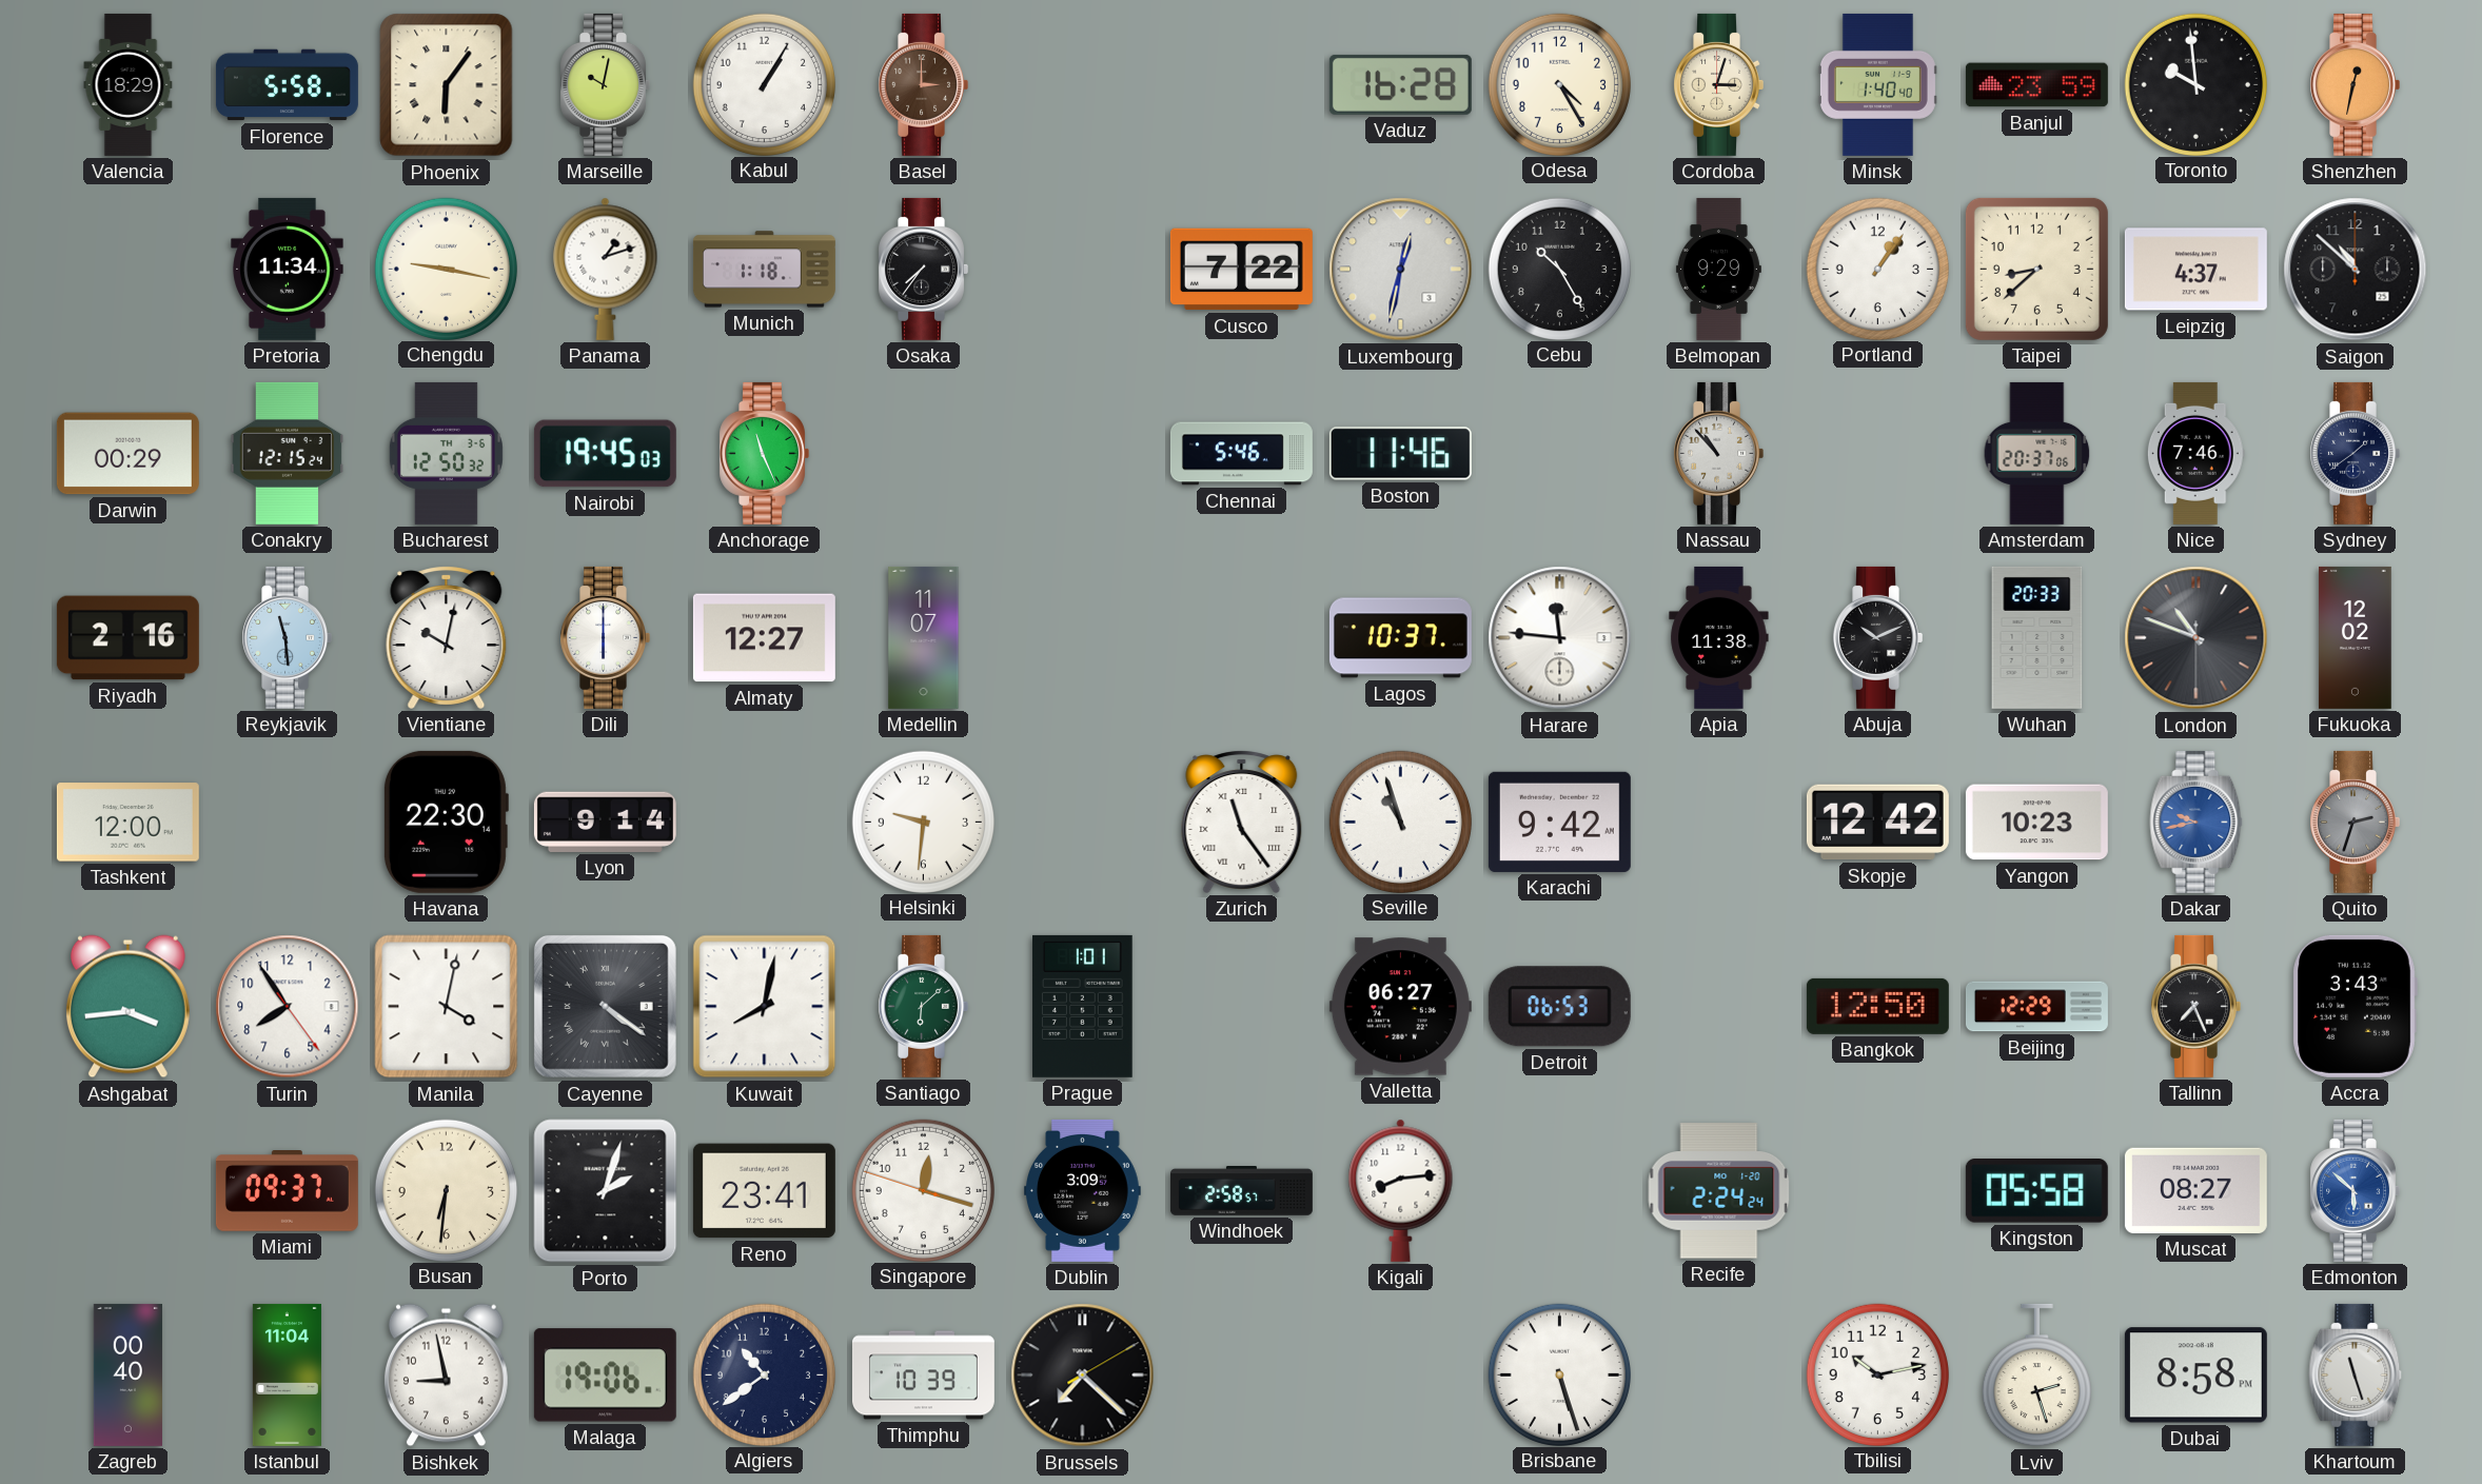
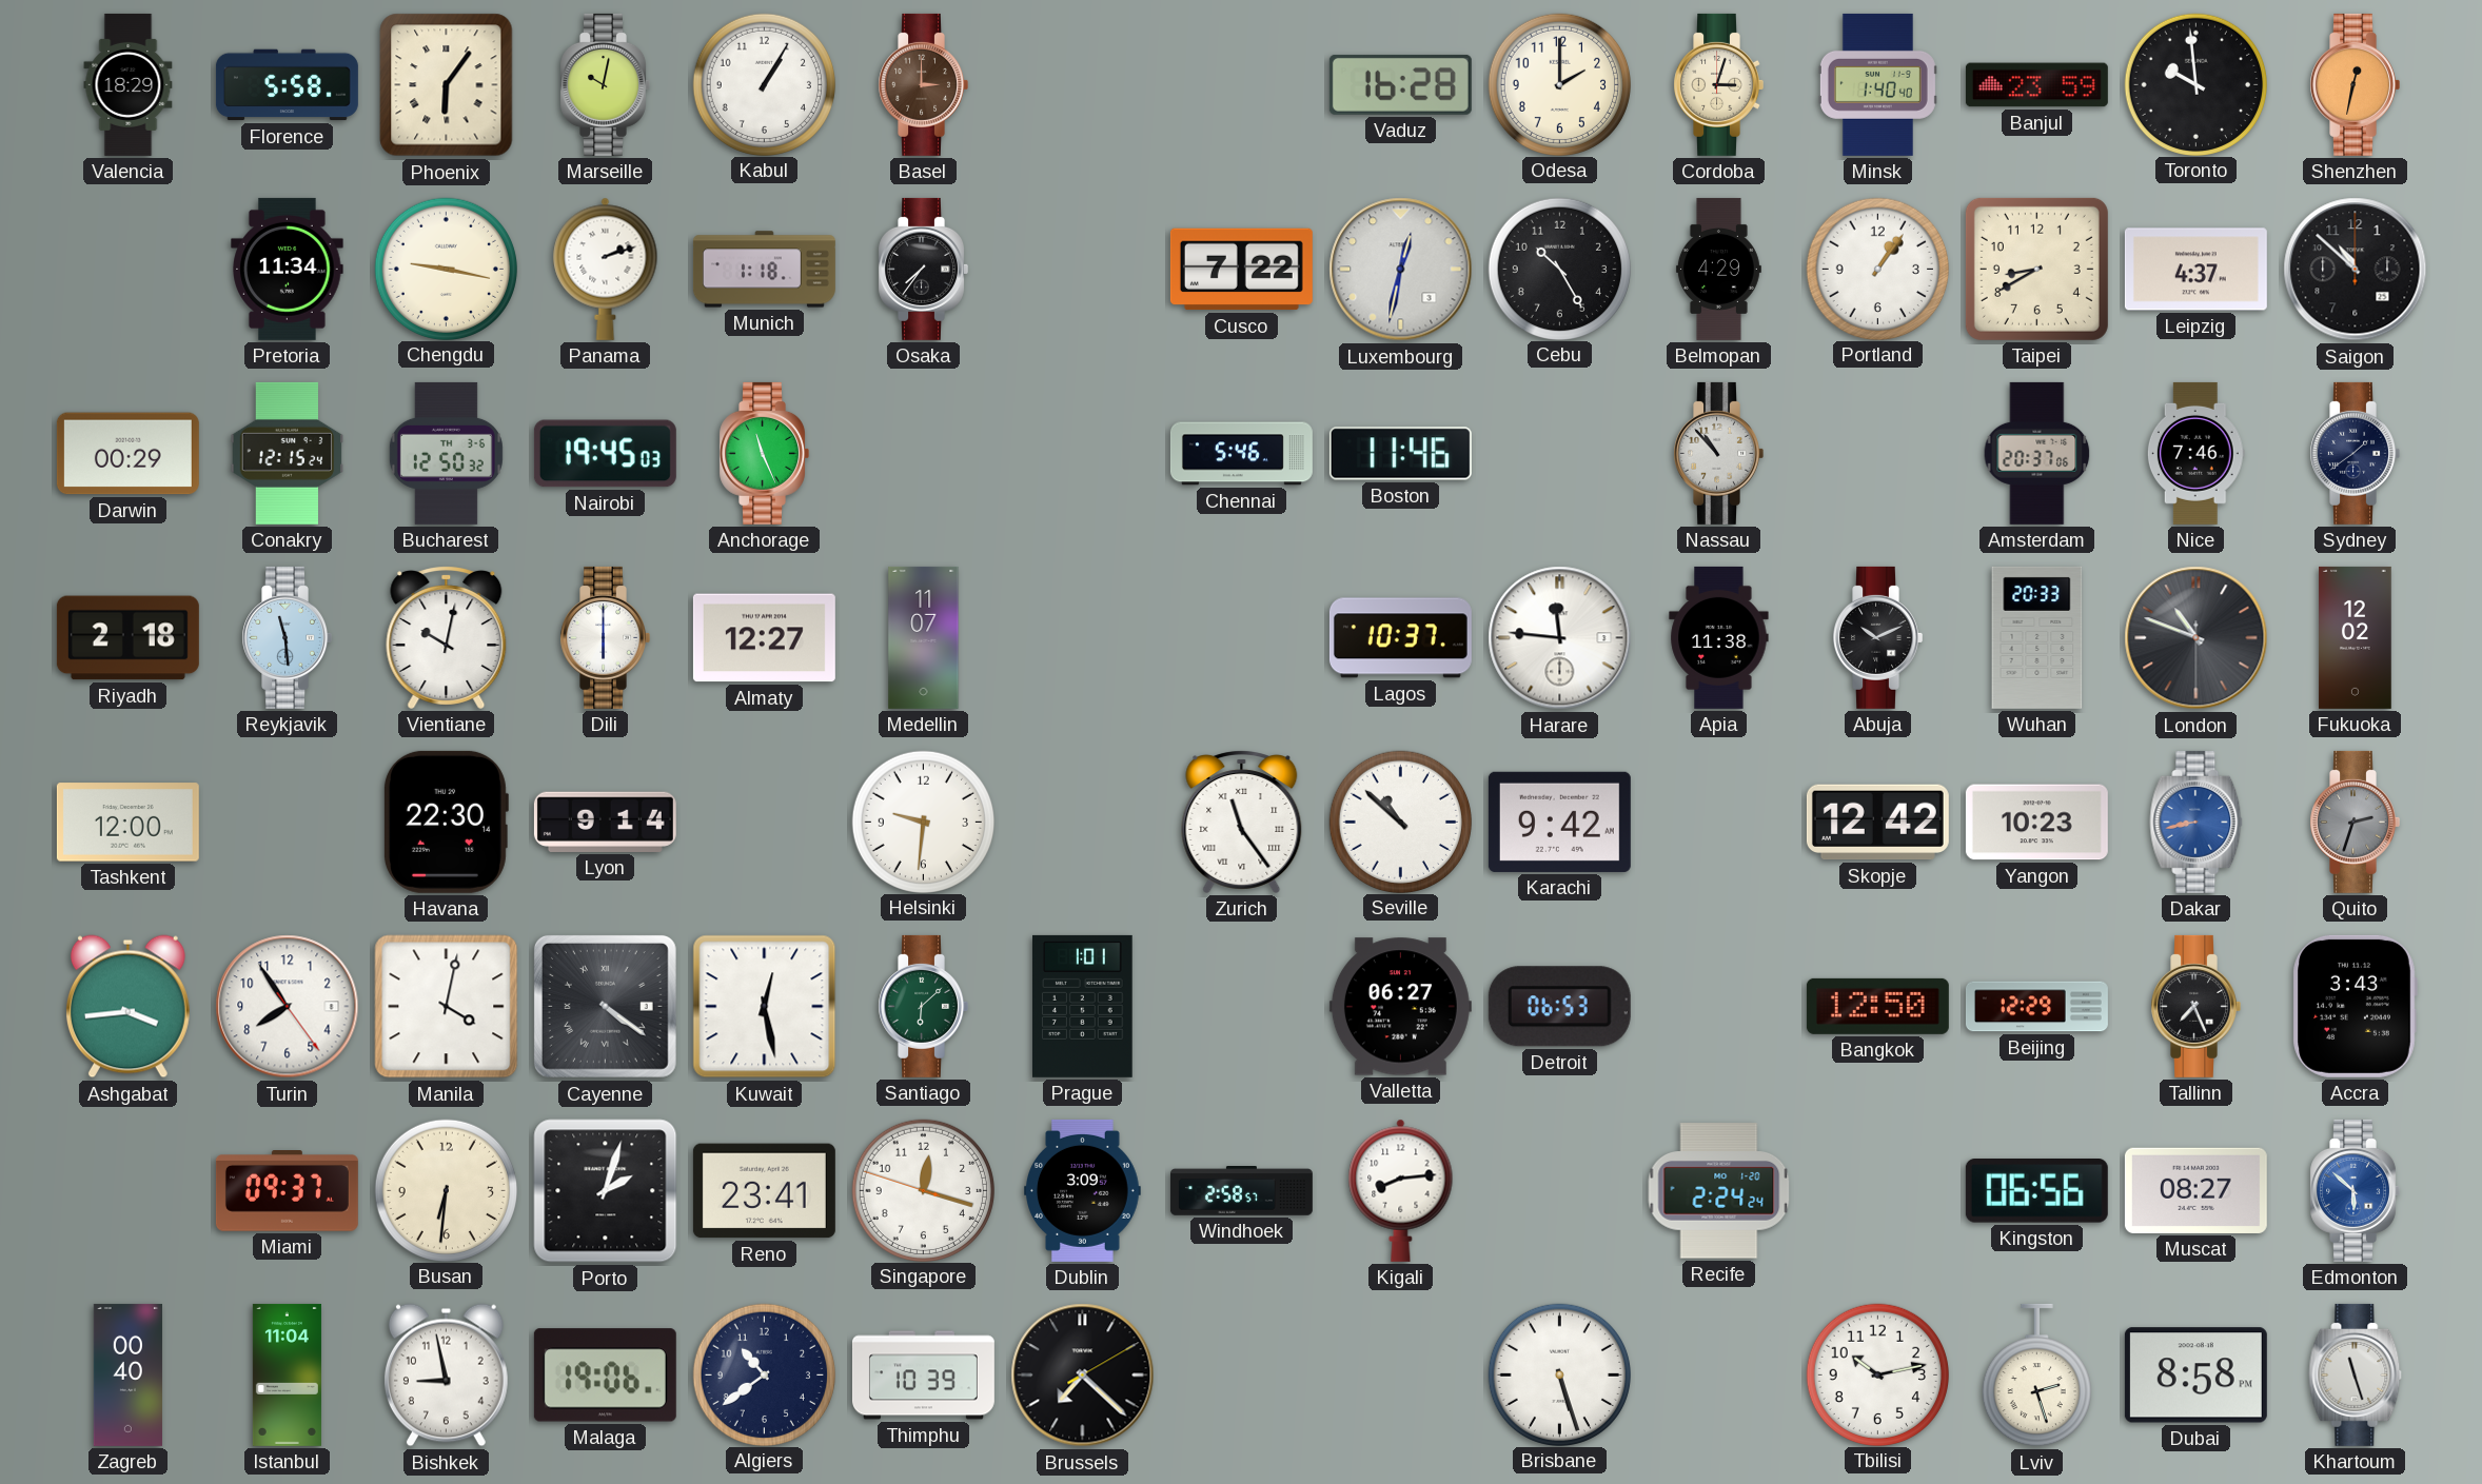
Odesa: 4:25 -> 2:00 (1559, 84)
Panama: 1:12 -> 2:12 (606, 269)
Belmopan: 9:29 -> 4:29 (1718, 269)
Taipei: 8:38 -> 8:40 (2036, 269)
Riyadh: 2:16 -> 2:18 (127, 638)
Seville: 10:57 -> 10:52 (1400, 822)
Dakar: 9:43 -> 8:43 (2197, 822)
Kuwait: 8:02 -> 12:28 (765, 1007)
Kingston: 05:58 -> 06:56 (2036, 1191)
